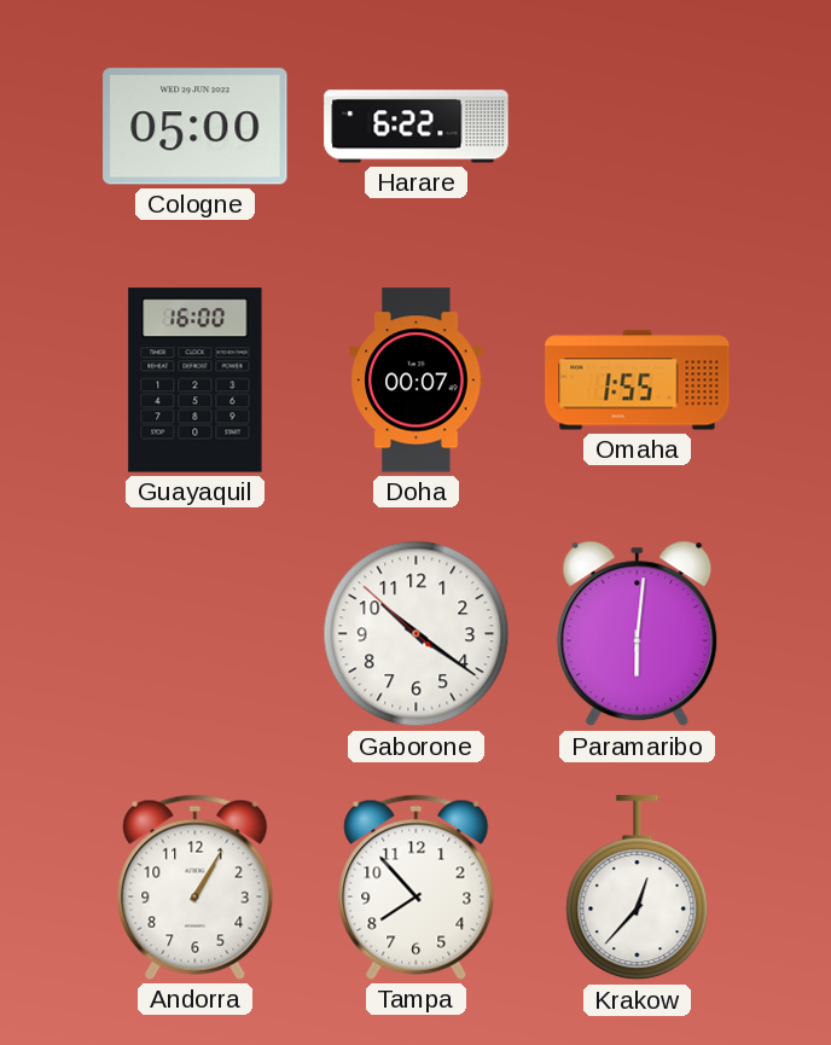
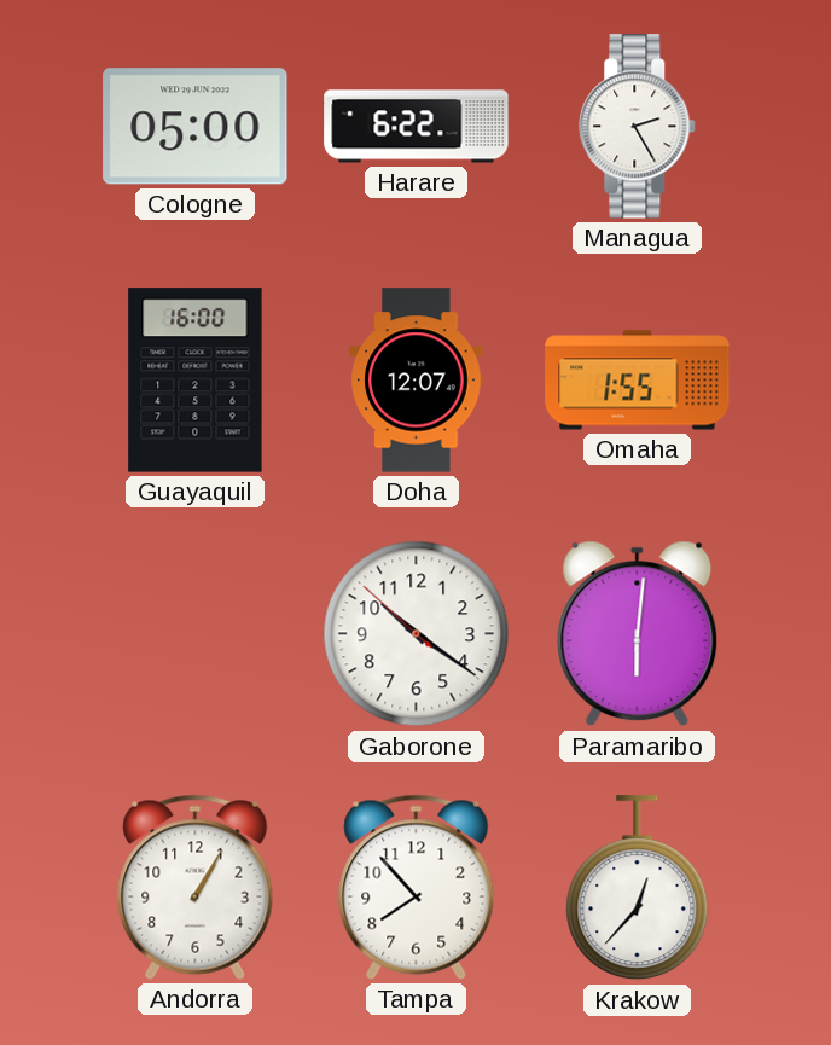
Managua: none -> 2:25 (638, 127)
Doha: 00:07 -> 12:07 (417, 381)
